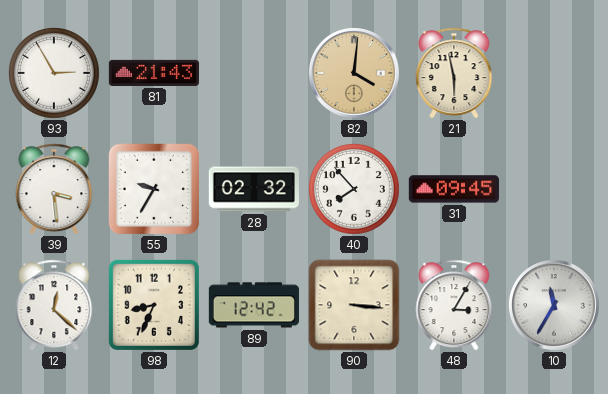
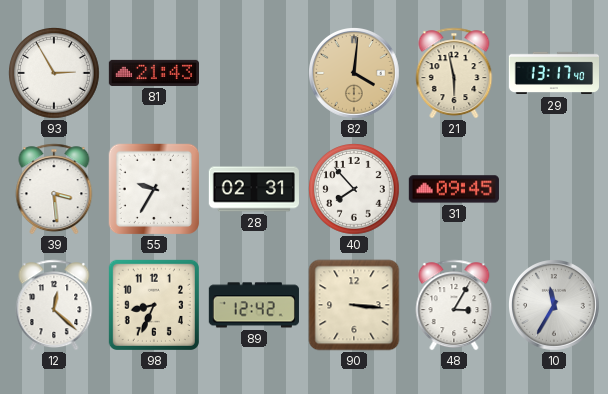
29: none -> 13:17 (553, 73)
28: 02:32 -> 02:31 (254, 189)
